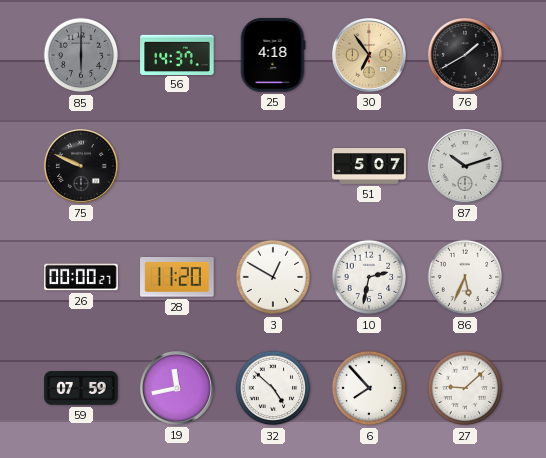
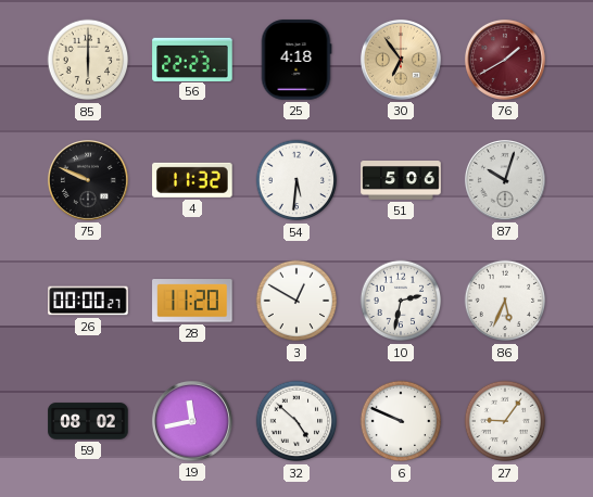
85 dial: grey -> cream (88, 60)
56: 14:37 -> 22:23 (192, 59)
76 dial: black -> burgundy (505, 60)
4: none -> 11:32 (192, 180)
54: none -> 5:31 (296, 180)
51: 5:07 -> 5:06 (401, 181)
87: 10:12 -> 10:03 (505, 180)
59: 07:59 -> 08:02 (88, 421)
6: 7:53 -> 9:49 (401, 421)
27: 9:08 -> 9:06 (505, 421)
